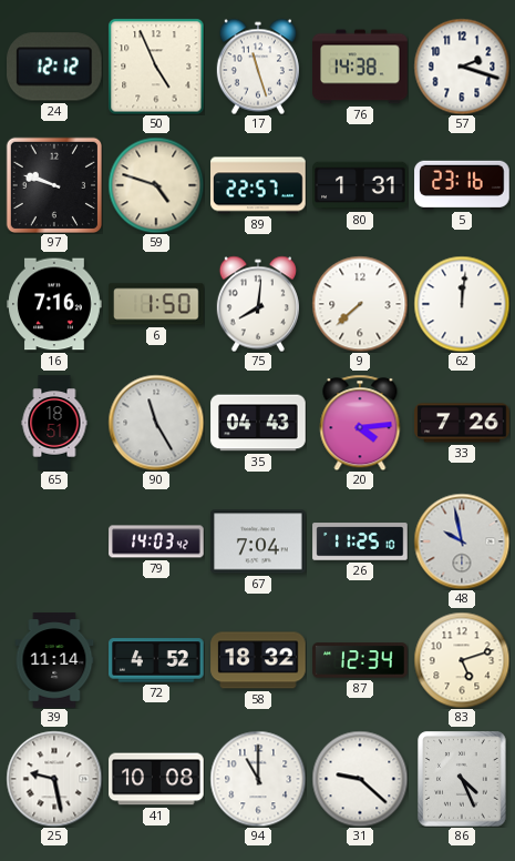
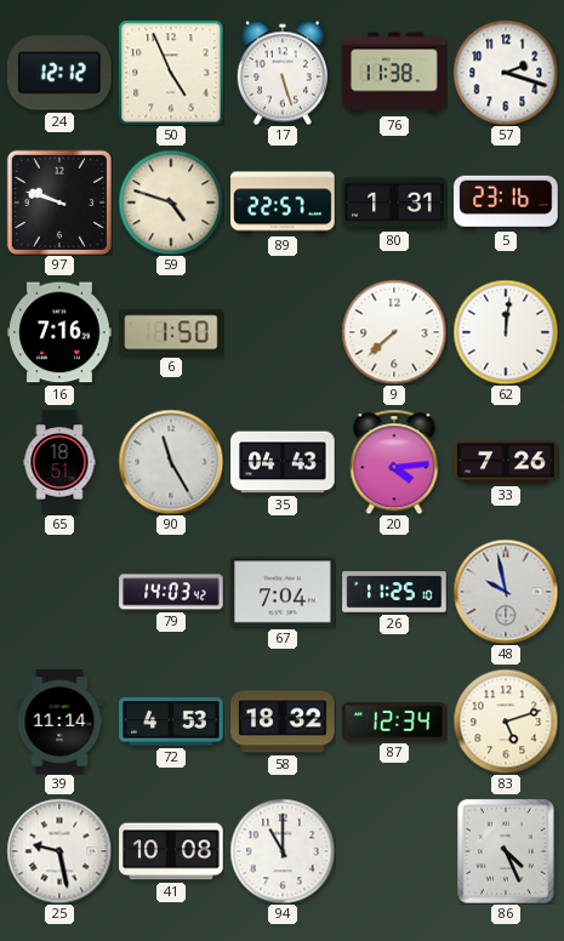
17: 11:27 -> 5:27 (283, 73)
76: 14:38 -> 11:38 (394, 73)
75: 8:01 -> none (258, 304)
72: 4:52 -> 4:53 (171, 722)
31: 9:22 -> none (360, 779)
